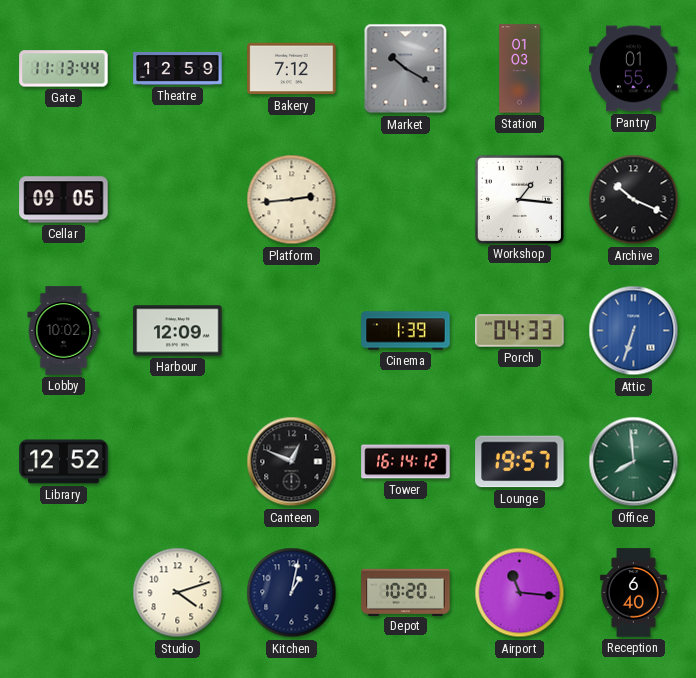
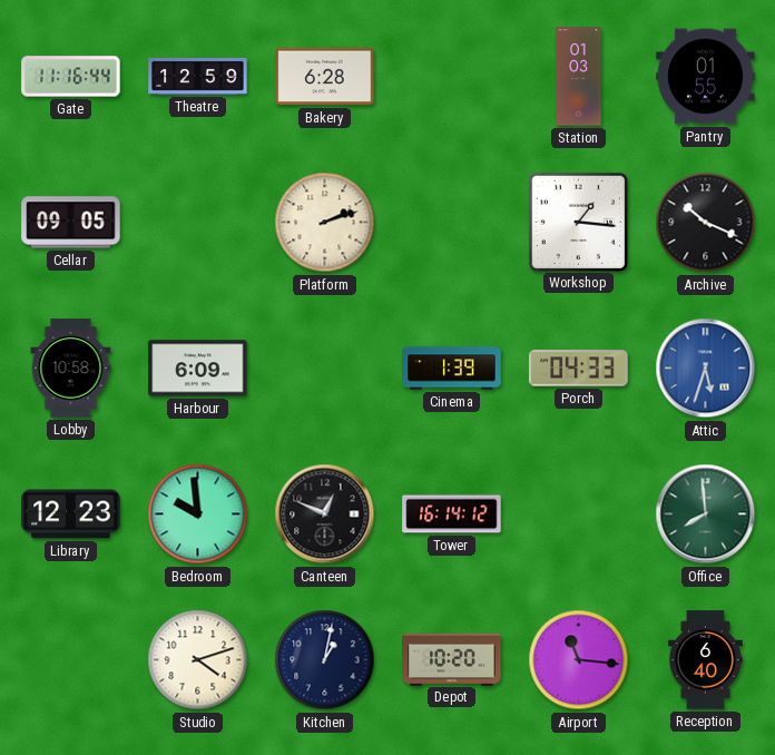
Gate: 11:13 -> 11:16 (71, 77)
Bakery: 7:12 -> 6:28 (325, 77)
Market: 10:20 -> none (406, 69)
Platform: 2:44 -> 2:12 (325, 223)
Lobby: 10:02 -> 10:58 (71, 369)
Harbour: 12:09 -> 6:09 (198, 369)
Attic: 6:33 -> 5:33 (706, 369)
Library: 12:52 -> 12:23 (71, 514)
Bedroom: none -> 9:59 (198, 514)
Lounge: 19:57 -> none (520, 462)
